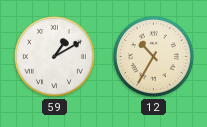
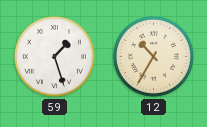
59: 1:10 -> 1:27 (54, 56)
